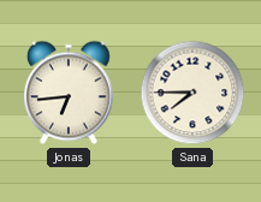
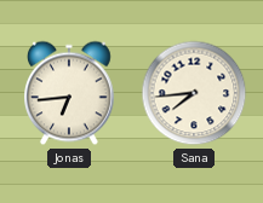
Sana: 7:45 -> 7:44 (194, 93)
